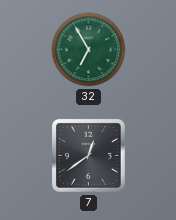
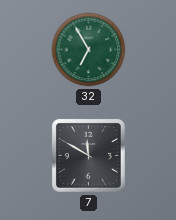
7: 12:39 -> 11:50 (88, 155)
